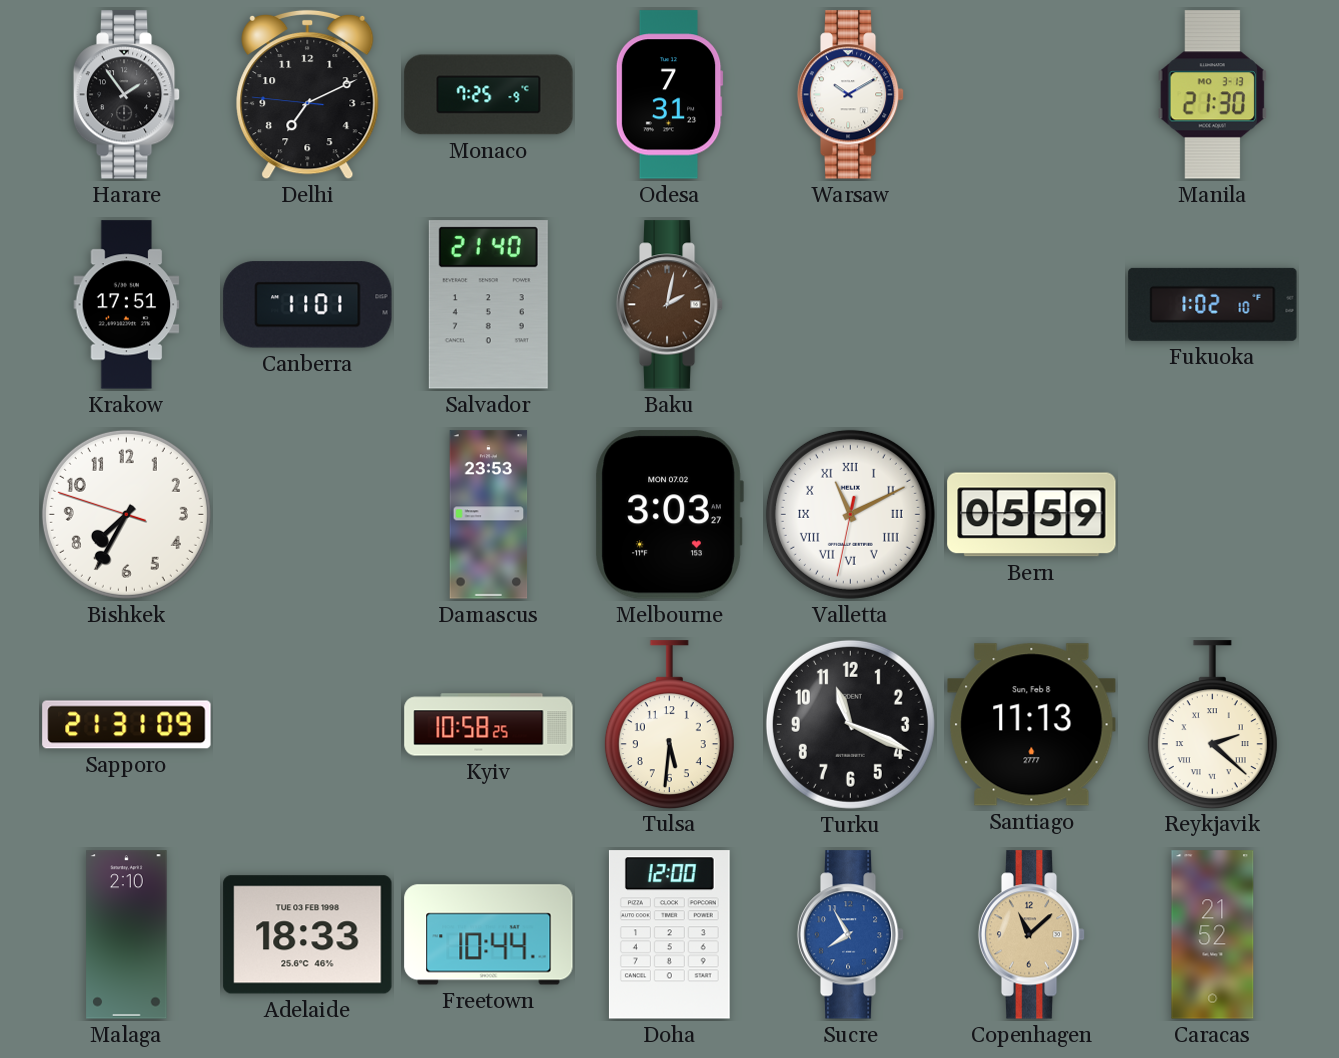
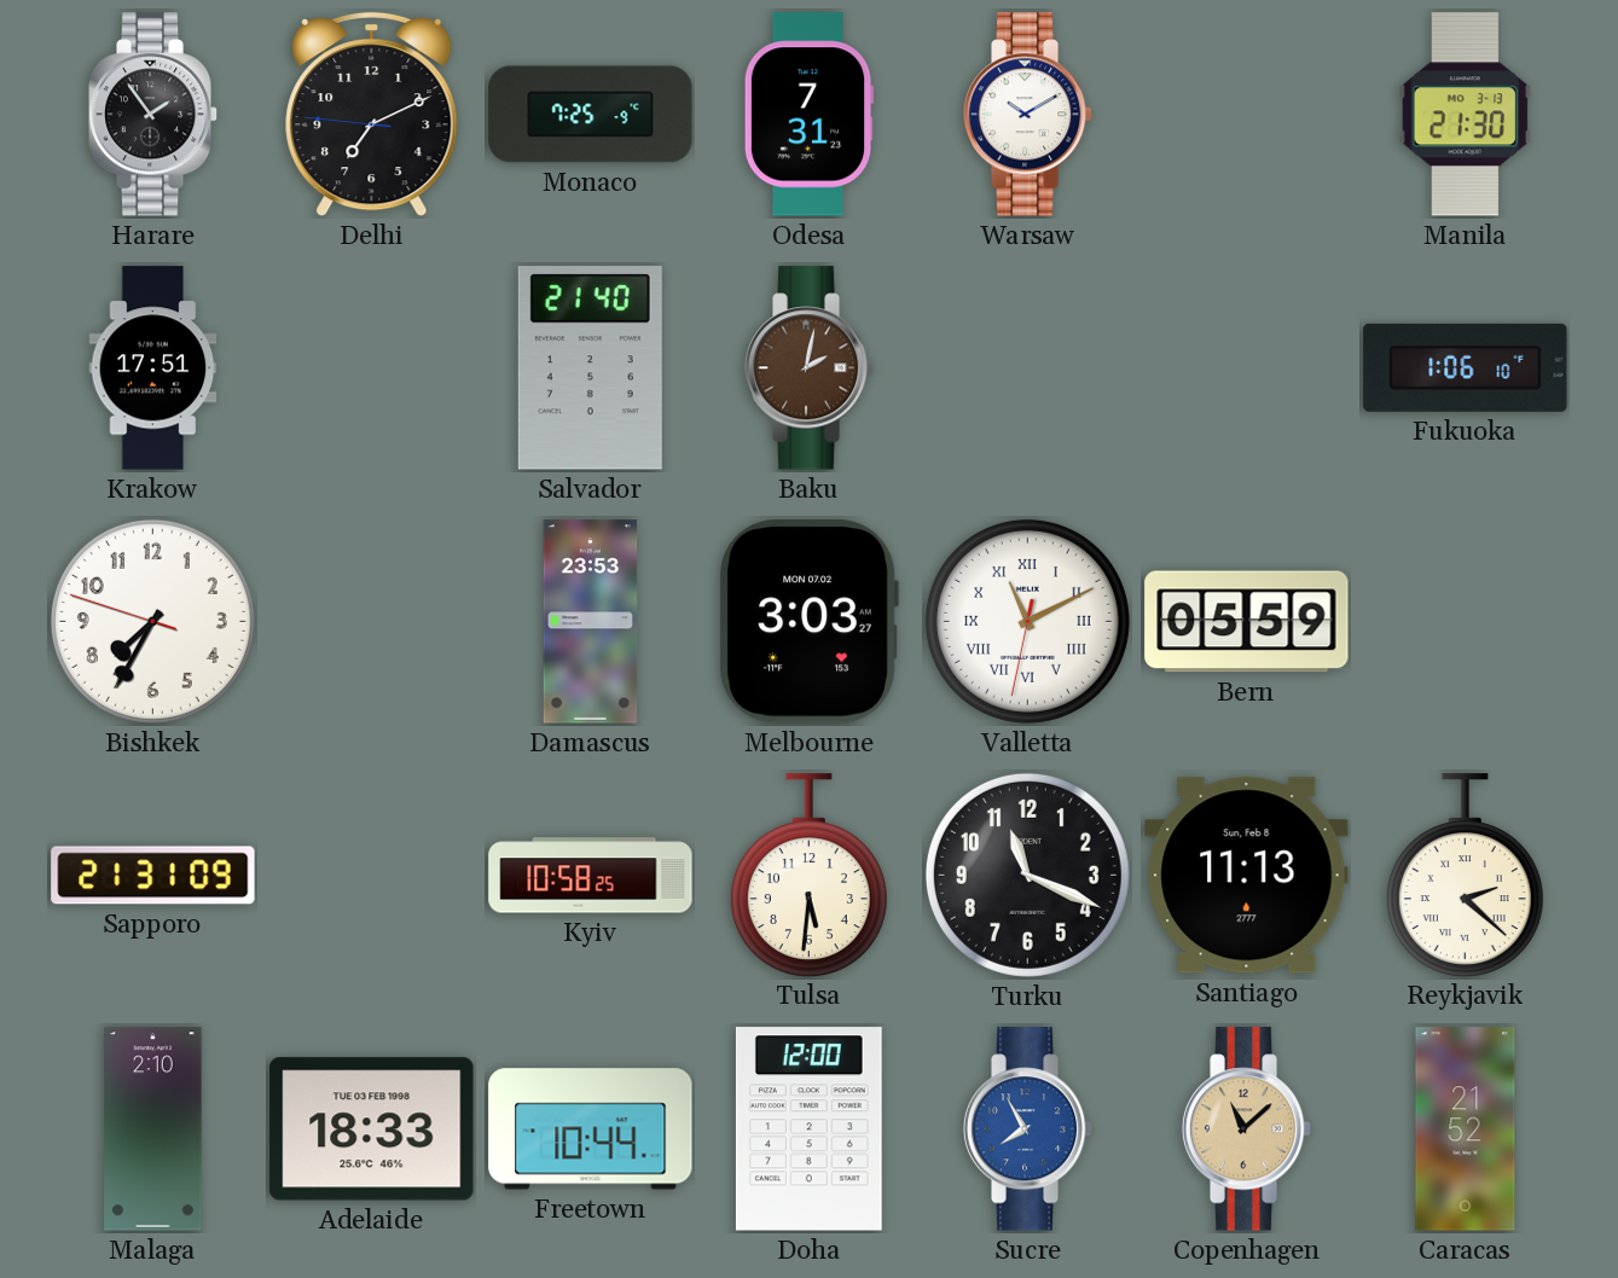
Canberra: 11:01 -> none (308, 305)
Fukuoka: 1:02 -> 1:06 (1466, 367)
